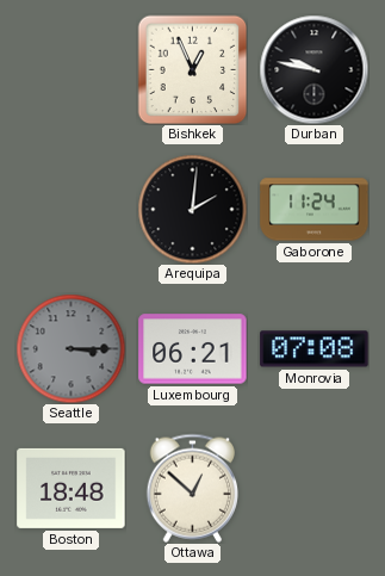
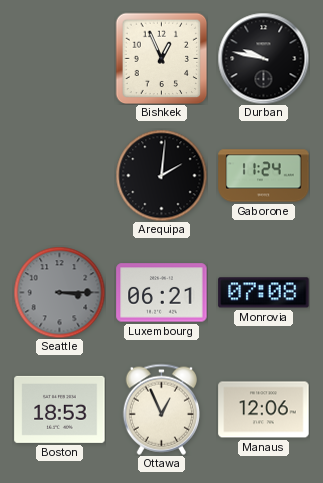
Boston: 18:48 -> 18:53 (60, 409)
Ottawa: 12:52 -> 12:56 (161, 409)
Manaus: none -> 12:06 (264, 410)
